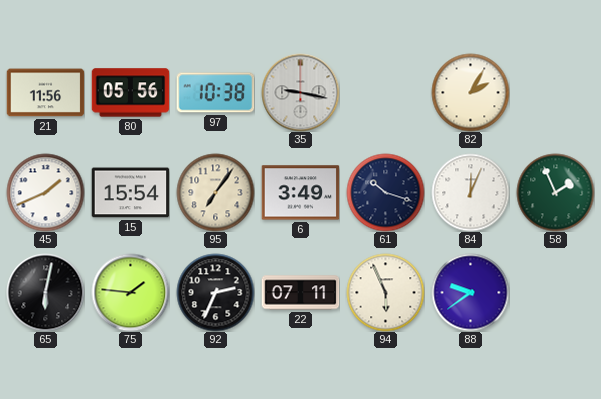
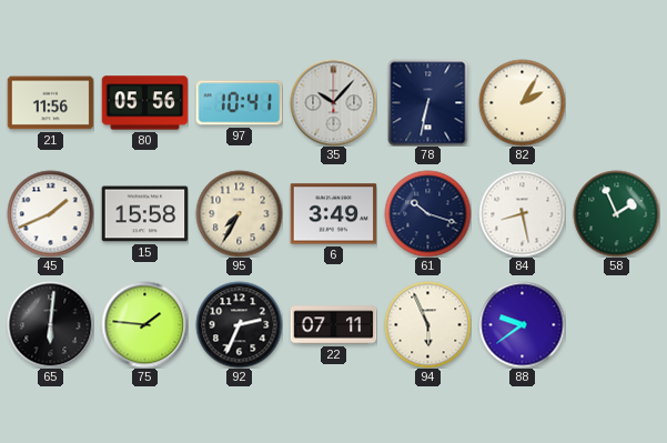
97: 10:38 -> 10:41 (239, 103)
35: 9:17 -> 10:07 (333, 102)
78: none -> 6:32 (428, 102)
15: 15:54 -> 15:58 (144, 214)
95: 7:06 -> 7:35 (239, 213)
84: 12:04 -> 8:28 (522, 213)
65: 6:02 -> 6:01 (50, 324)
